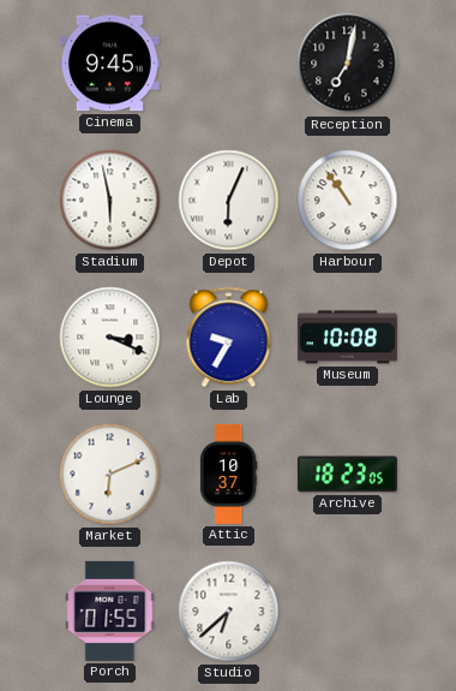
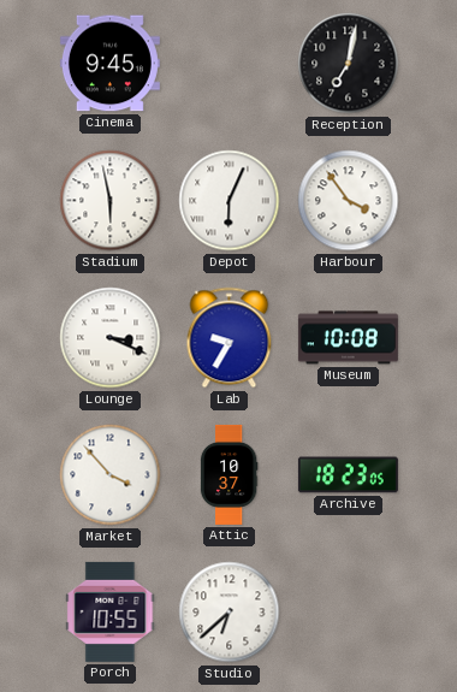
Harbour: 10:54 -> 3:54 (349, 201)
Market: 6:11 -> 3:53 (111, 475)
Porch: 01:55 -> 10:55 (111, 611)
